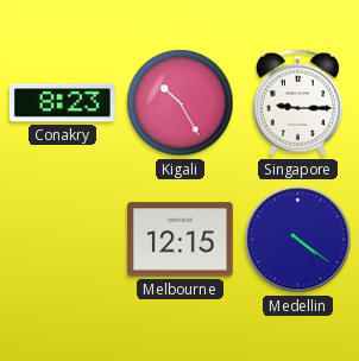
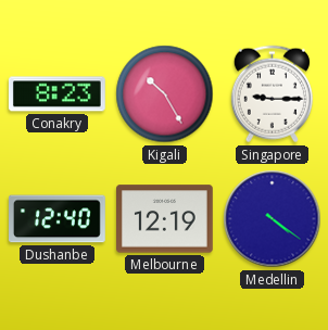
Dushanbe: none -> 12:40 (58, 219)
Melbourne: 12:15 -> 12:19 (165, 219)
